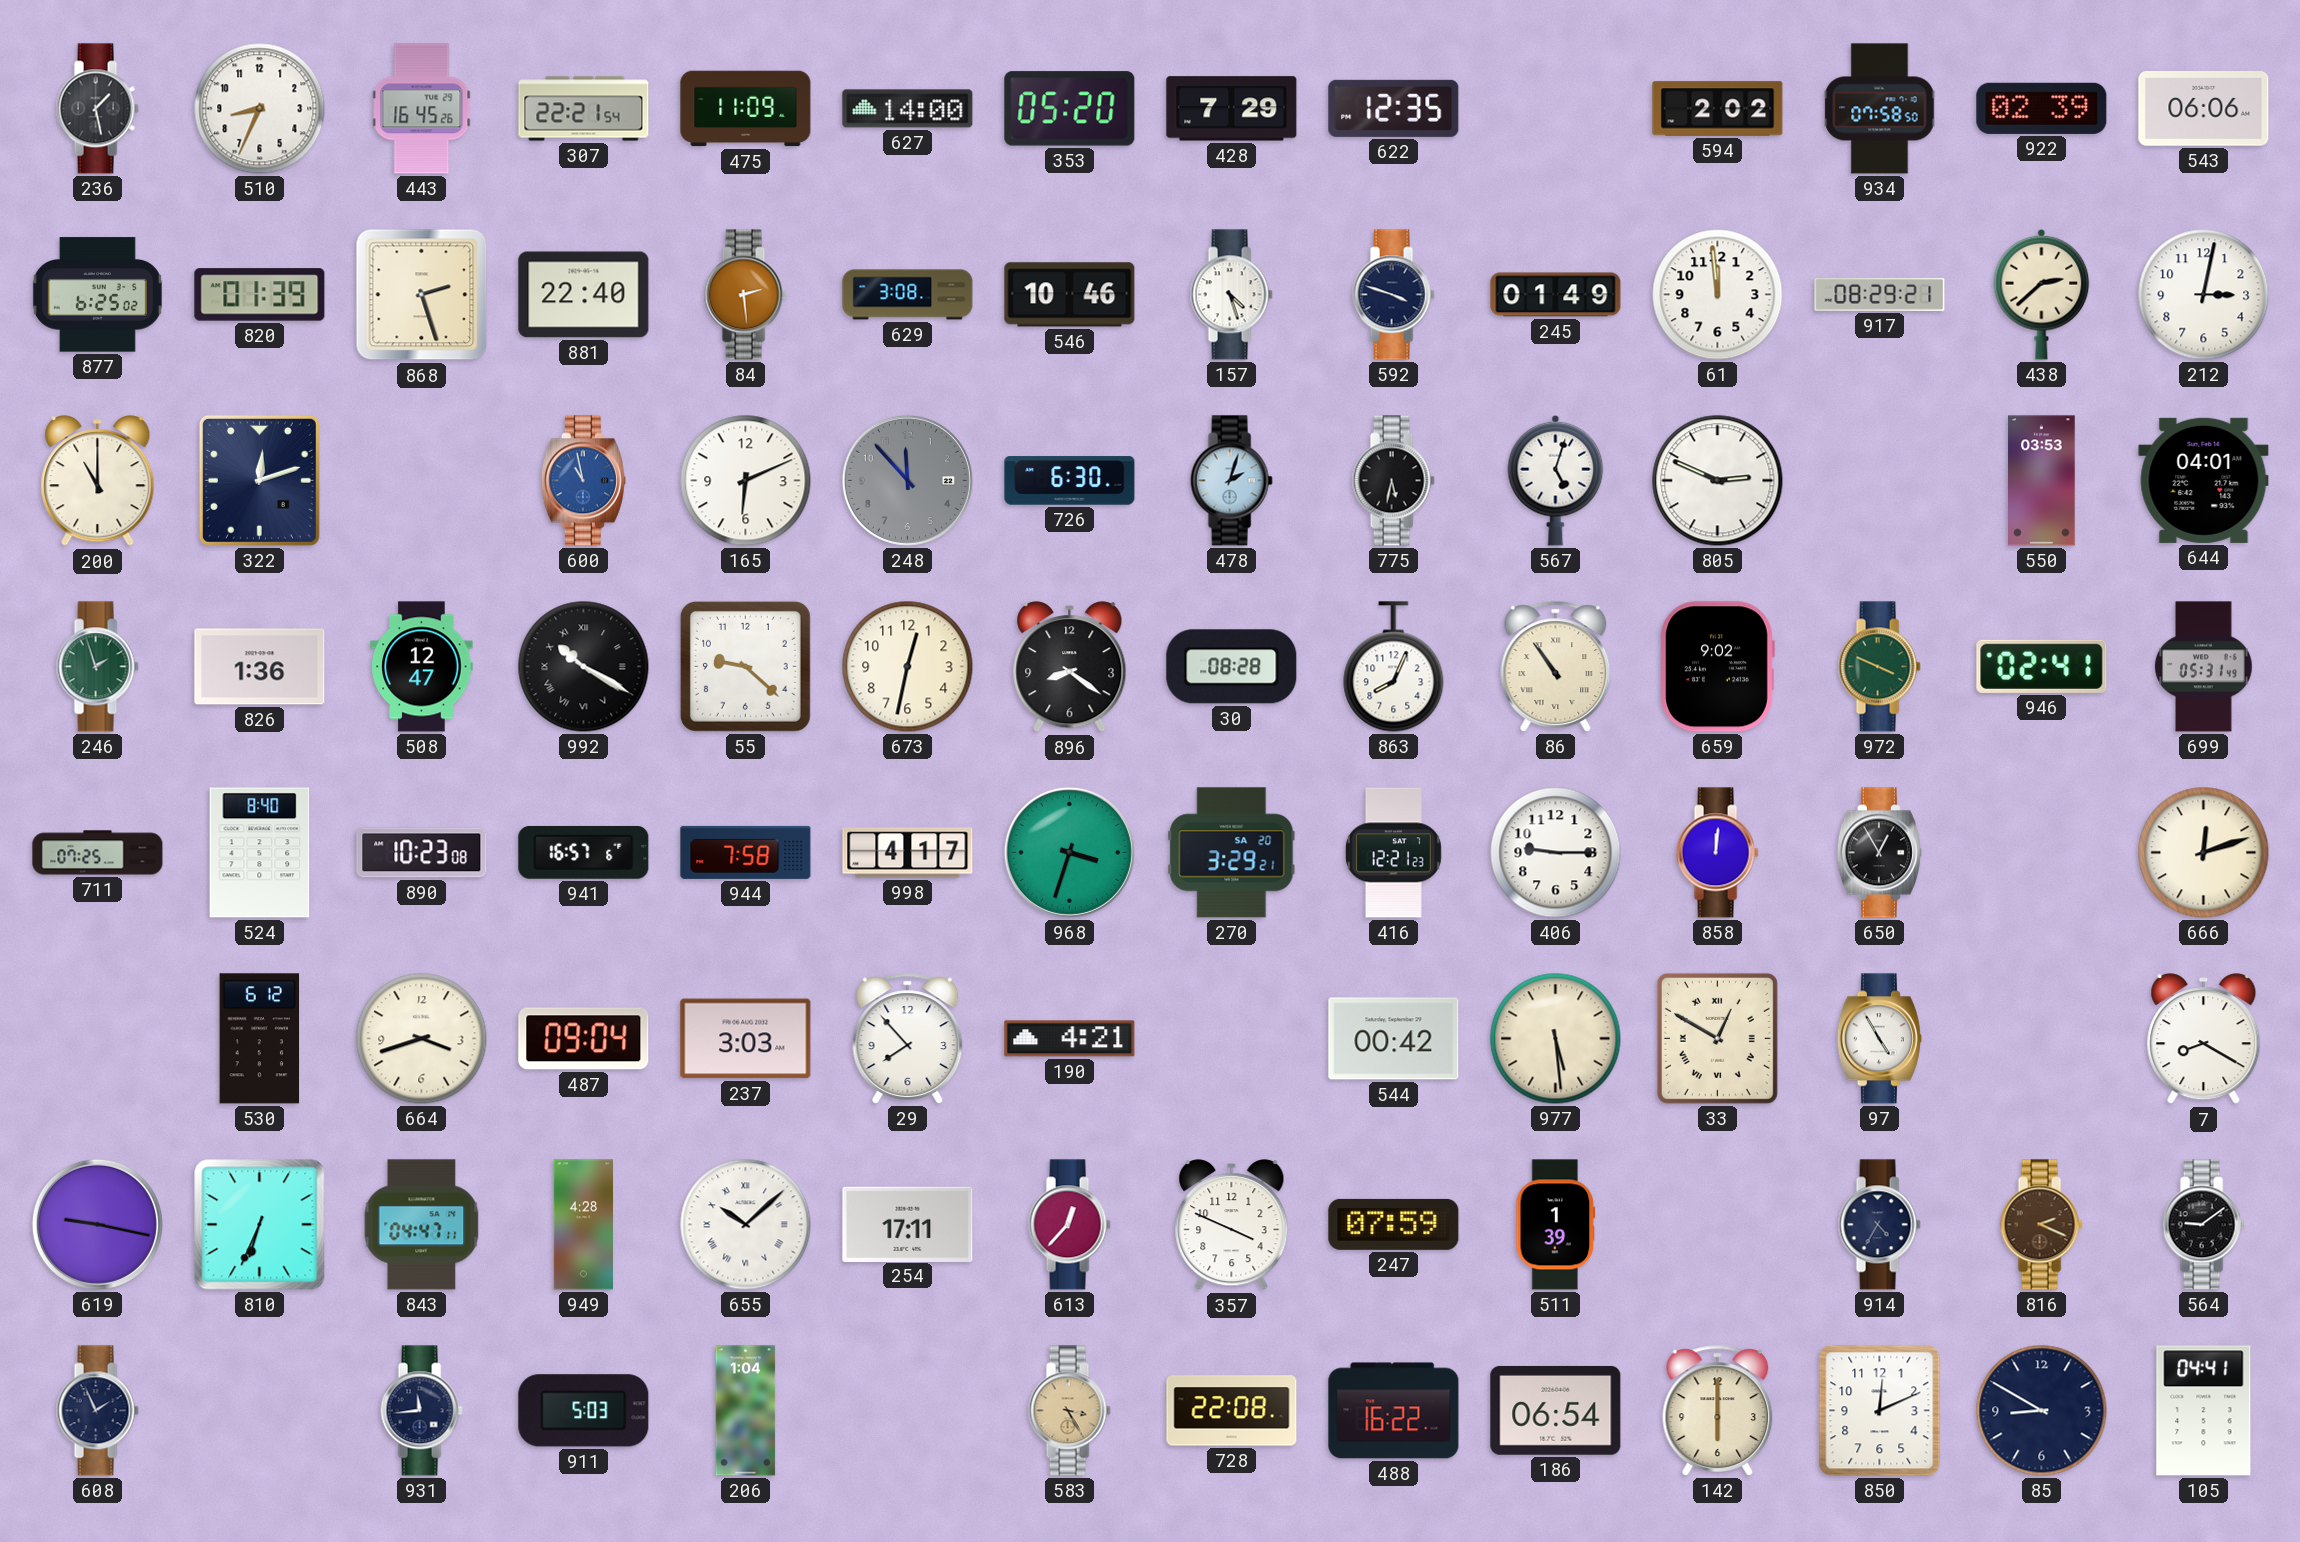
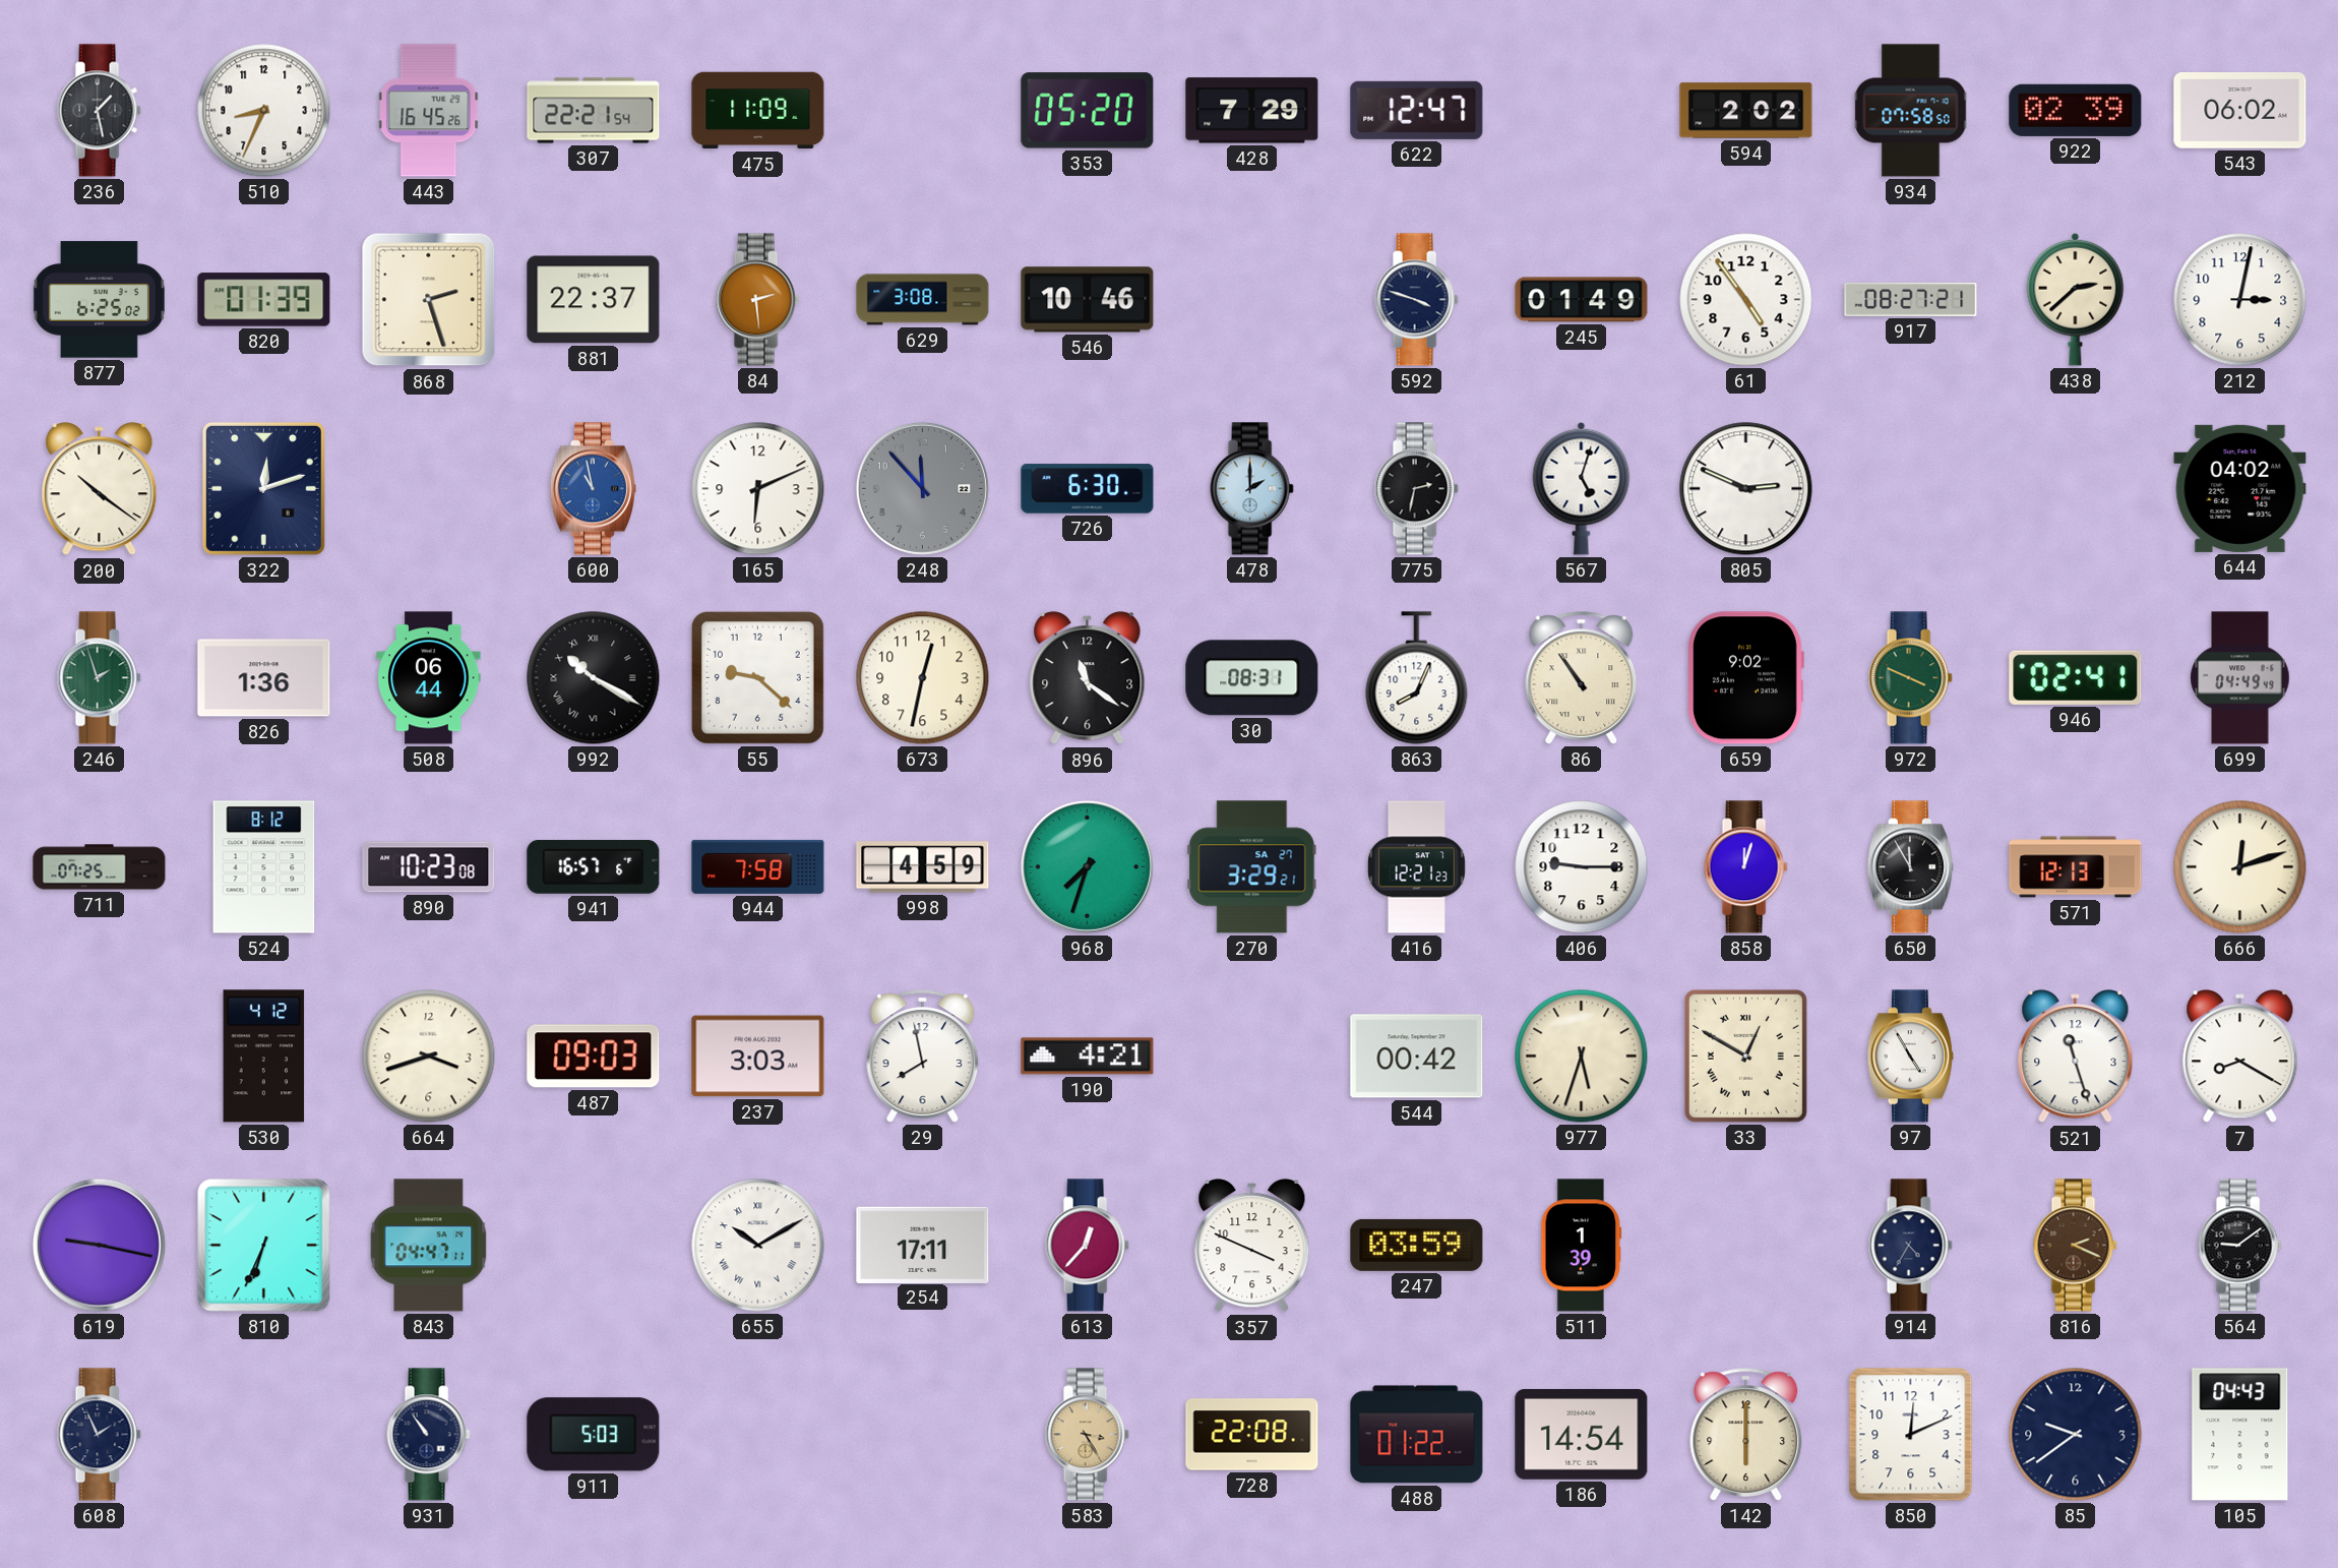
627: 14:00 -> none (908, 109)
622: 12:35 -> 12:47 (1417, 110)
543: 06:06 -> 06:02 (2240, 111)
881: 22:40 -> 22:37 (594, 300)
157: 4:27 -> none (1231, 295)
61: 11:59 -> 4:54 (1746, 300)
917: 08:29 -> 08:27 (1911, 299)
200: 11:00 -> 10:21 (100, 489)
478: 2:03 -> 2:00 (1251, 489)
775: 5:32 -> 2:32 (1416, 489)
550: 03:53 -> none (2042, 481)
644: 04:01 -> 04:02 (2240, 488)
508: 12:47 -> 06:44 (429, 678)
896: 8:21 -> 11:21 (1088, 678)
30: 08:28 -> 08:31 (1252, 678)
699: 05:31 -> 04:49 (2240, 678)
524: 8:40 -> 8:12 (264, 867)
998: 4:17 -> 4:59 (923, 867)
968: 3:33 -> 7:33 (1087, 866)
270 date: SA 20 -> SA 27 (1252, 867)
858: 12:01 -> 12:03 (1745, 867)
650: 12:55 -> 11:55 (1910, 867)
571: none -> 12:13 (2076, 867)
530: 6:12 -> 4:12 (264, 1057)
487: 09:04 -> 09:03 (594, 1057)
29: 7:53 -> 7:58 (923, 1057)
977: 5:29 -> 5:33 (1582, 1057)
521: none -> 11:27 (2076, 1057)
949: 4:28 -> none (583, 1225)
655: 10:08 -> 10:10 (758, 1246)
247: 07:59 -> 03:59 (1417, 1245)
931: 11:44 -> 10:54 (428, 1435)
206: 1:04 -> none (746, 1411)
488: 16:22 -> 01:22 (1417, 1435)
186: 06:54 -> 14:54 (1582, 1434)
85: 8:50 -> 9:39 (2076, 1435)
105: 04:41 -> 04:43 (2240, 1435)
